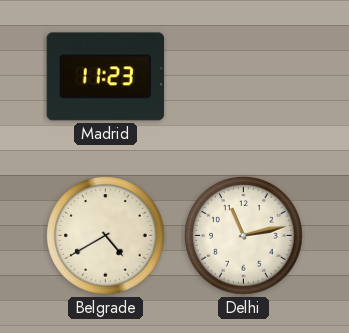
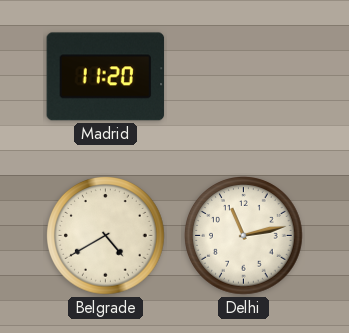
Madrid: 11:23 -> 11:20 (106, 77)
